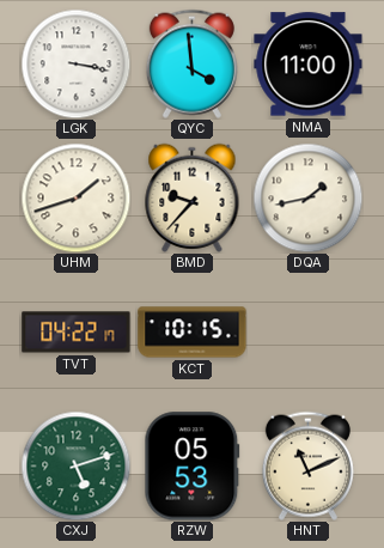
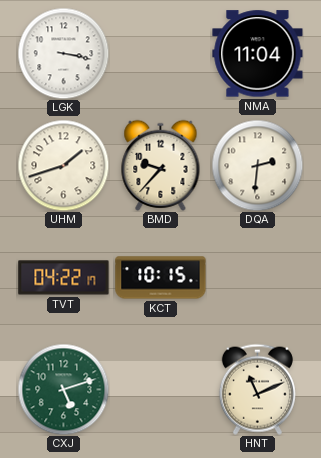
QYC: 3:59 -> none (191, 63)
NMA: 11:00 -> 11:04 (258, 54)
DQA: 1:43 -> 2:31 (257, 165)
RZW: 05:53 -> none (193, 467)
